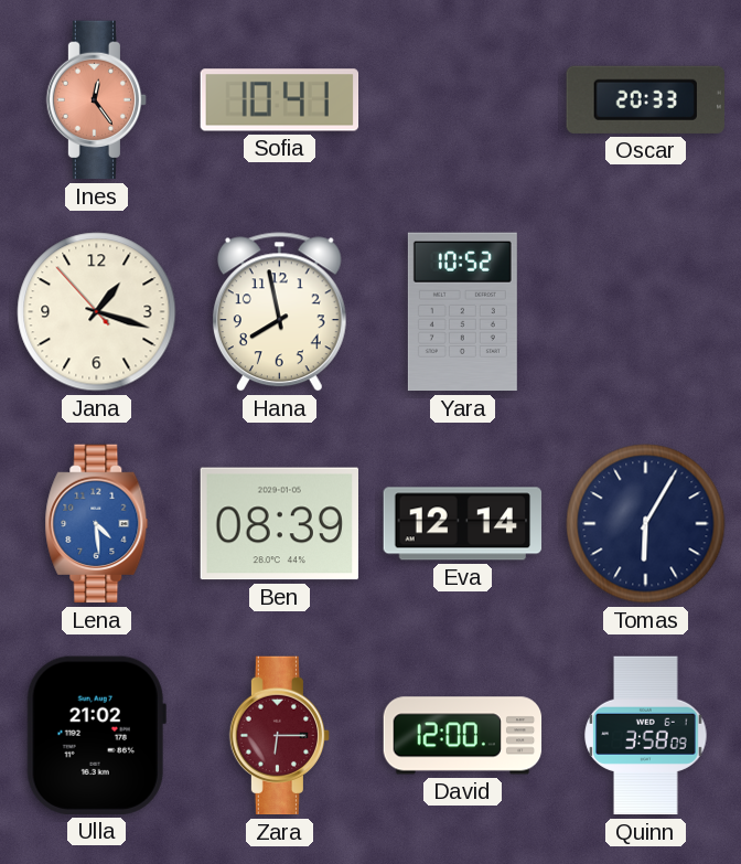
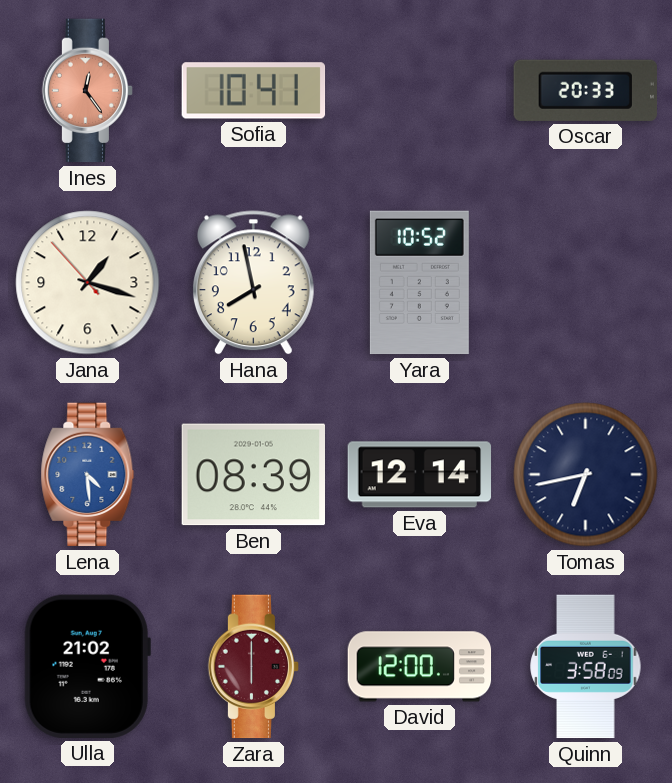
Tomas: 6:05 -> 6:43 (586, 475)
Zara: 6:15 -> 6:00 (254, 667)
